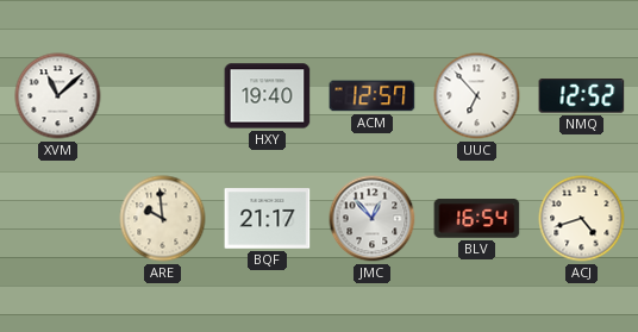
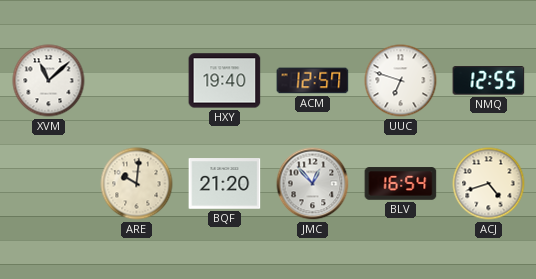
UUC: 6:53 -> 6:48 (401, 81)
NMQ: 12:52 -> 12:55 (489, 81)
ARE: 9:59 -> 10:01 (137, 184)
BQF: 21:17 -> 21:20 (225, 184)
